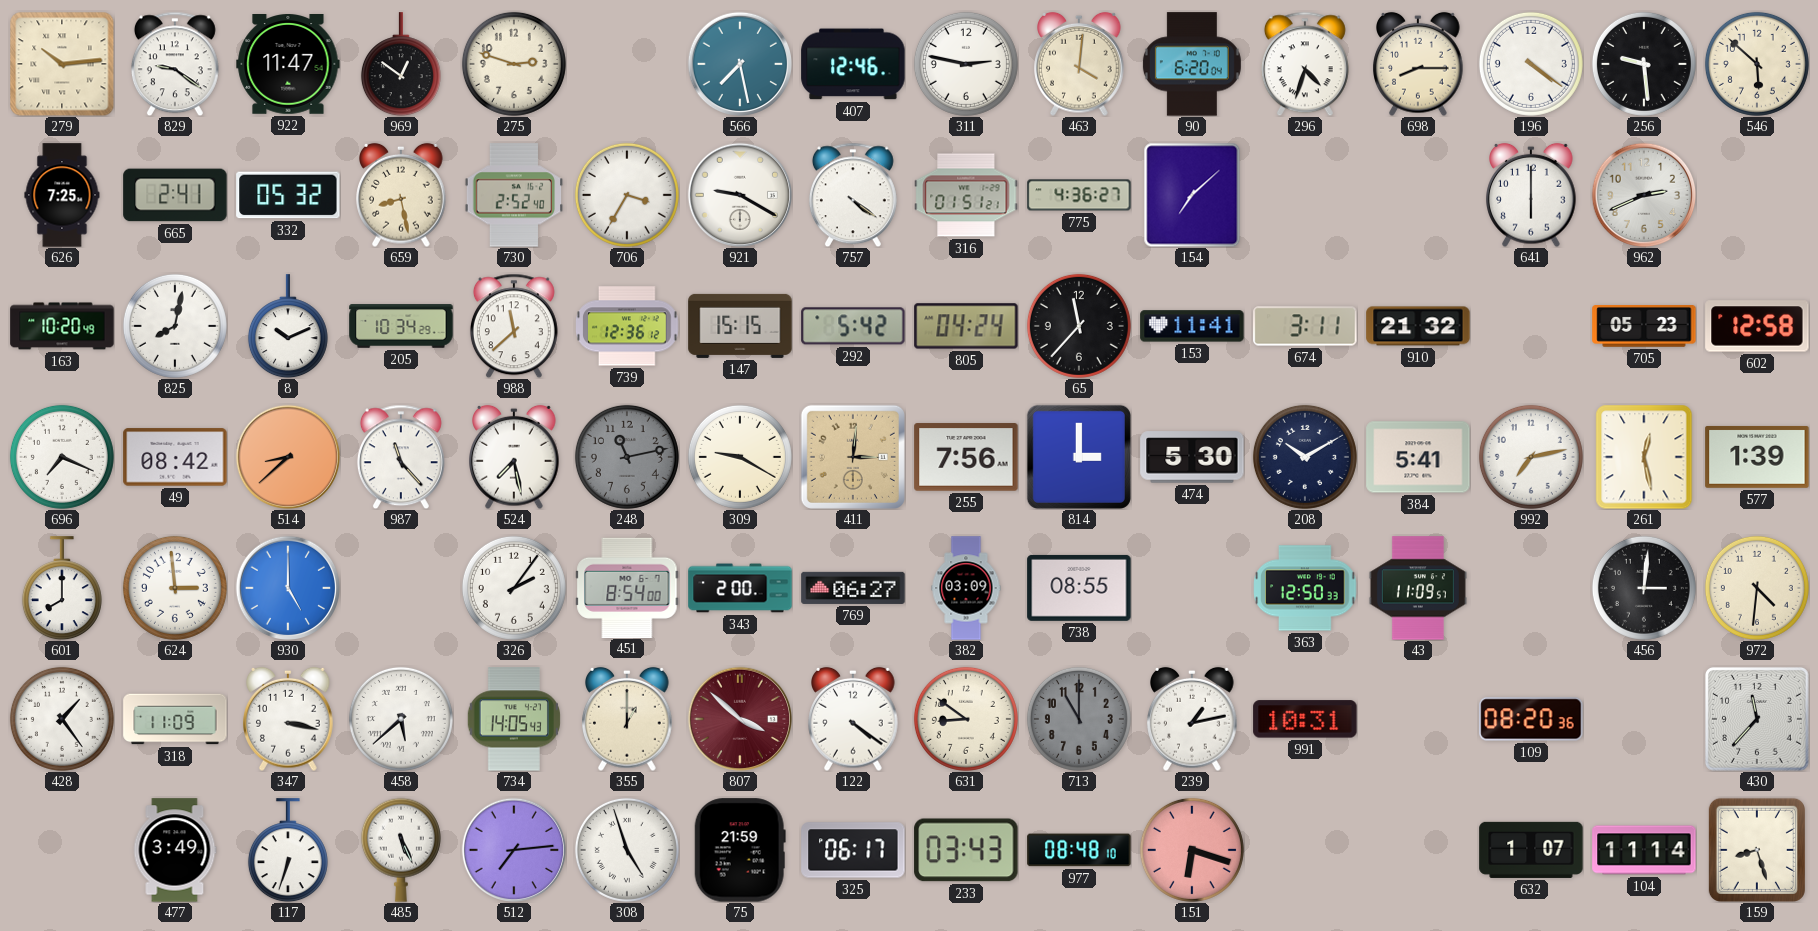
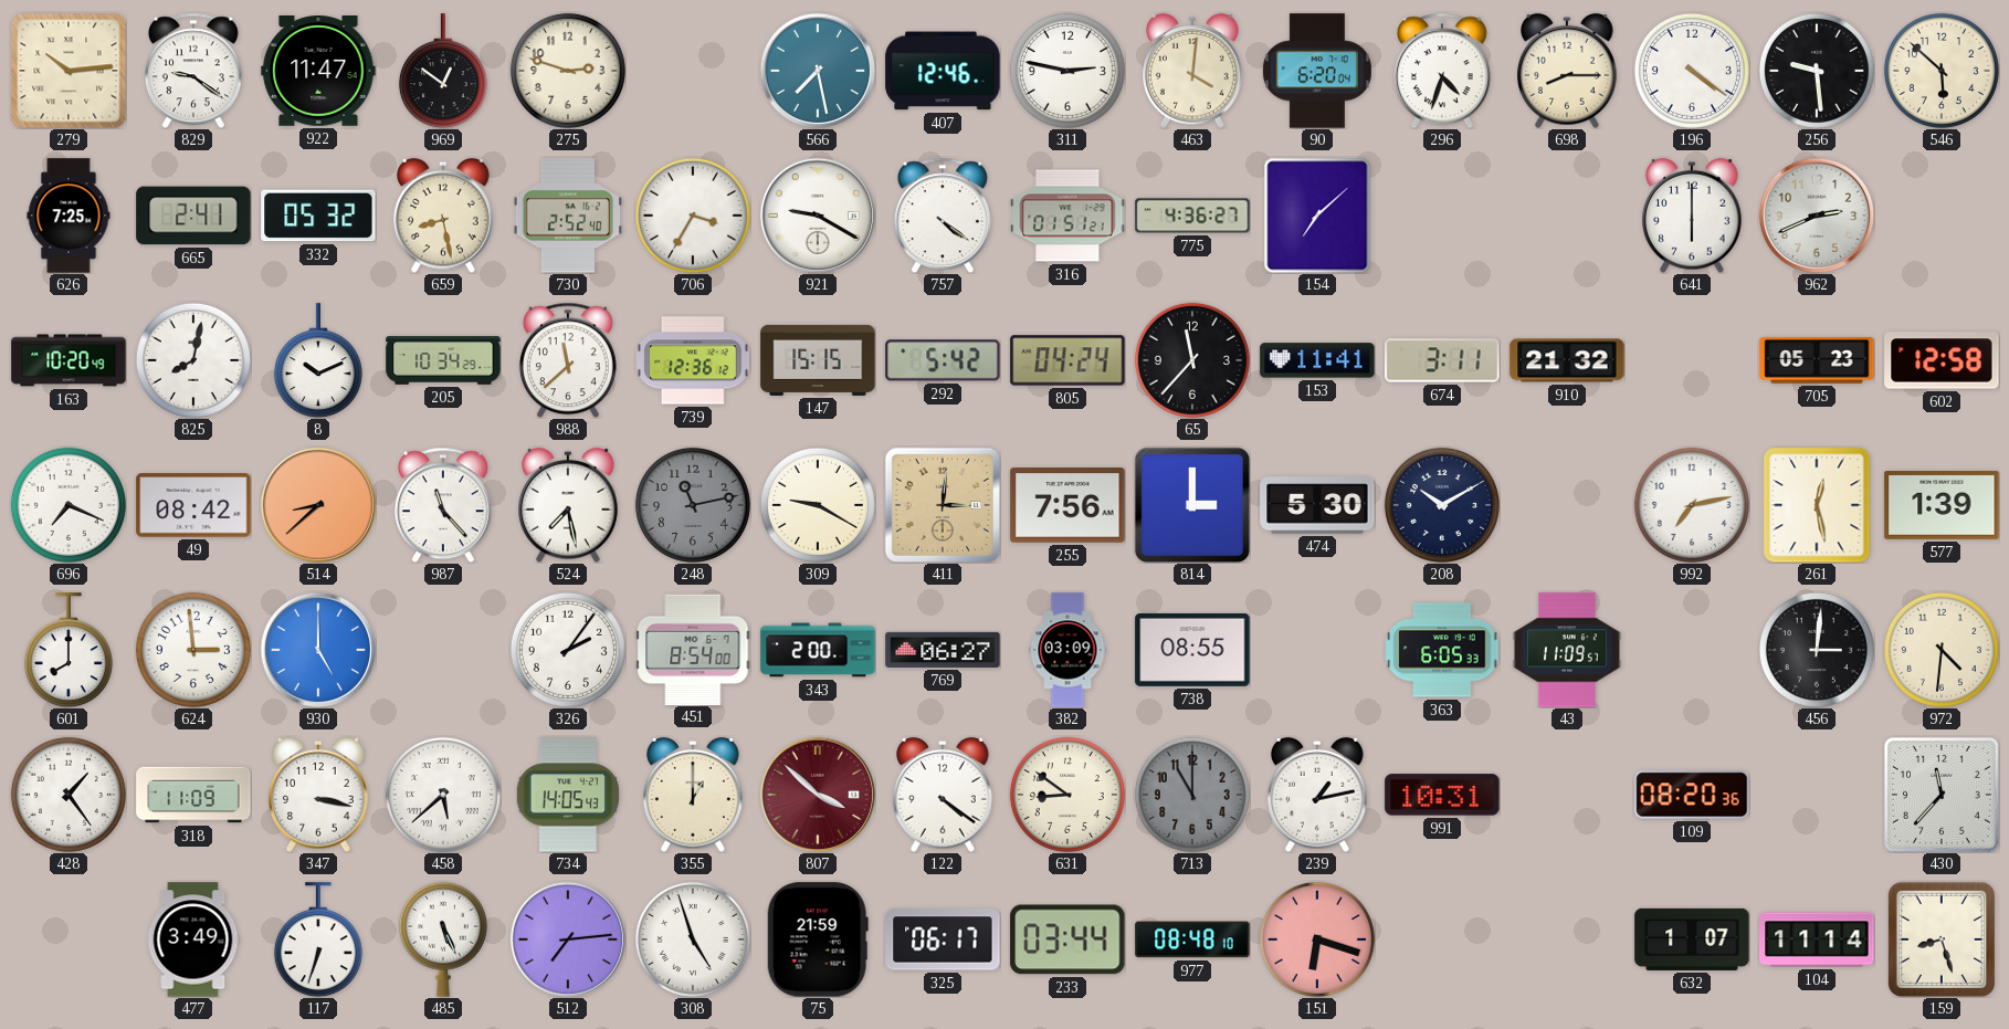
384: 5:41 -> none (1418, 457)
363: 12:50 -> 6:05 (1442, 650)
233: 03:43 -> 03:44 (1067, 939)
